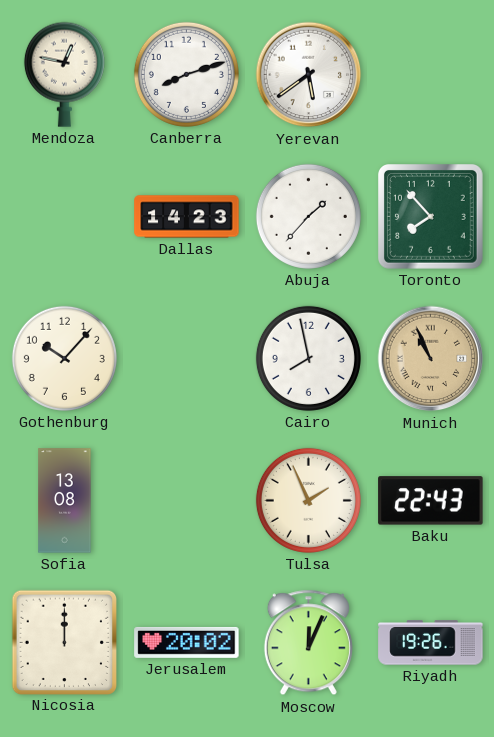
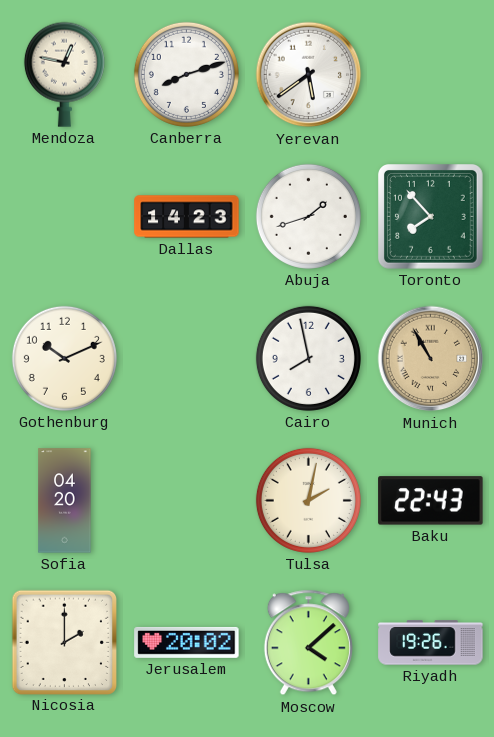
Abuja: 1:37 -> 1:42 (308, 216)
Gothenburg: 10:07 -> 10:11 (64, 358)
Munich: 10:56 -> 10:55 (431, 359)
Sofia: 13:08 -> 04:20 (65, 501)
Tulsa: 1:56 -> 2:02 (308, 500)
Nicosia: 12:00 -> 2:00 (64, 642)
Moscow: 12:04 -> 4:08 (308, 643)
